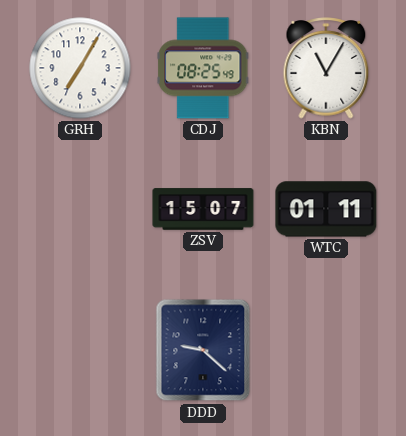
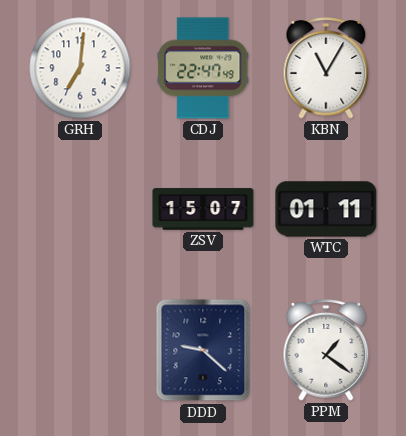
GRH: 7:05 -> 7:01 (80, 68)
CDJ: 08:25 -> 22:47 (204, 68)
PPM: none -> 1:21 (326, 350)
